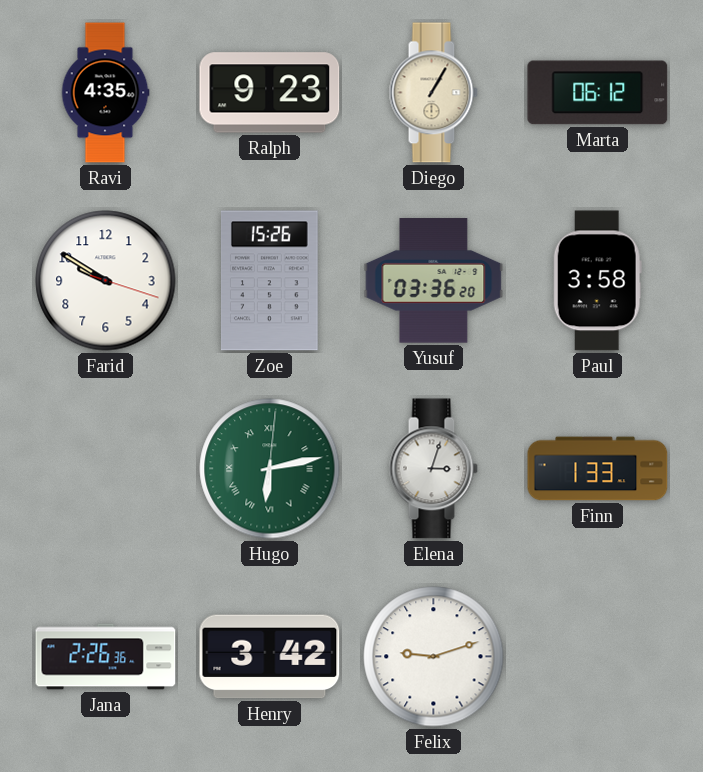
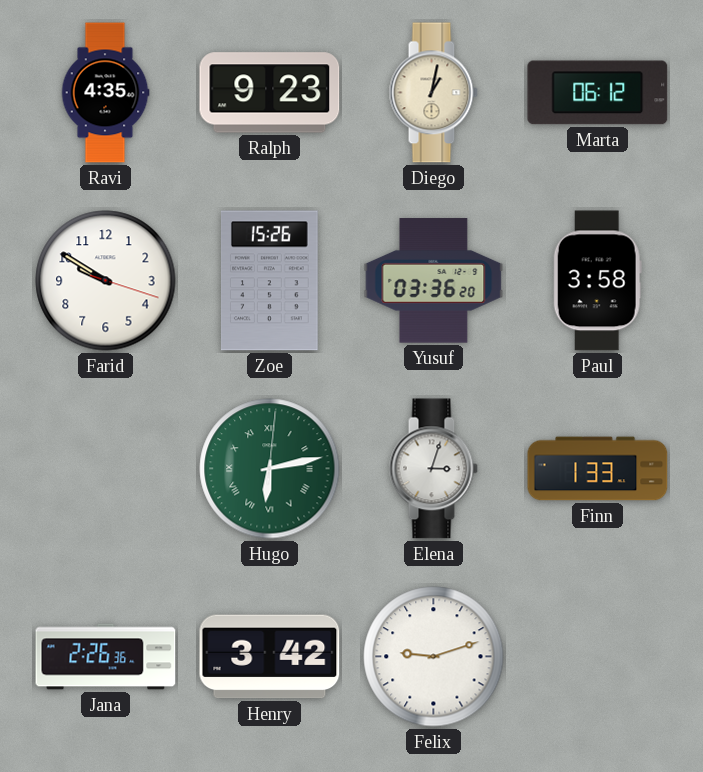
Diego: 1:05 -> 1:02 (433, 93)
